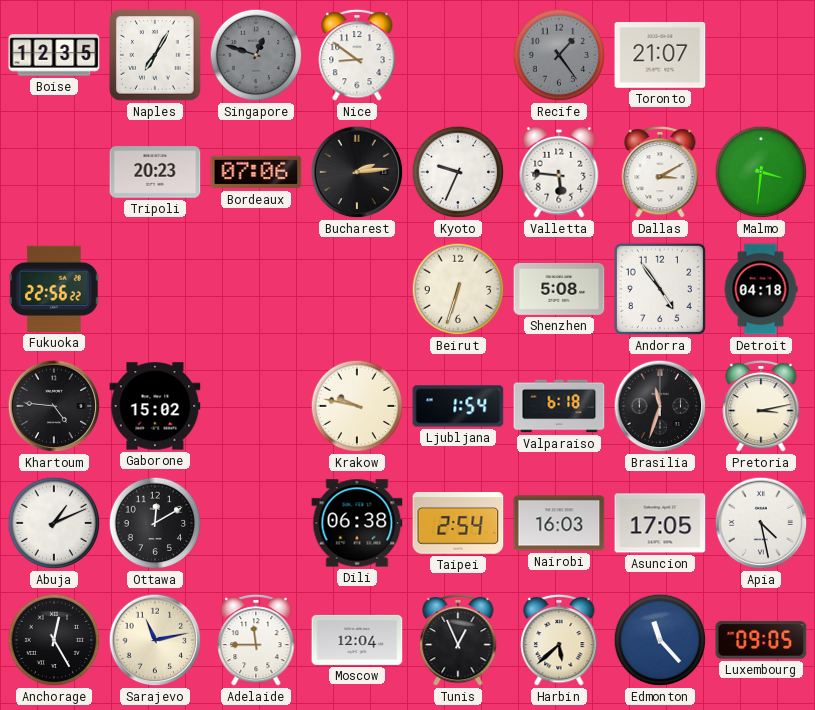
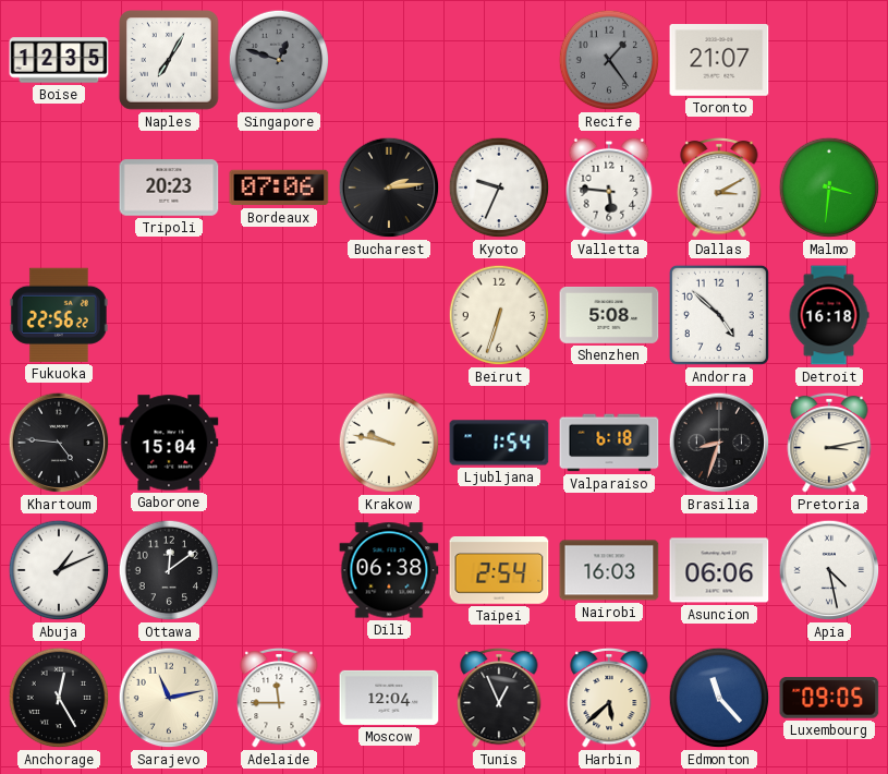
Nice: 8:51 -> none (357, 55)
Andorra: 4:54 -> 4:52 (719, 315)
Detroit: 04:18 -> 16:18 (829, 315)
Gaborone: 15:02 -> 15:04 (169, 443)
Brasilia: 11:33 -> 8:33 (719, 443)
Ottawa: 12:10 -> 12:09 (169, 570)
Asuncion: 17:05 -> 06:06 (719, 570)
